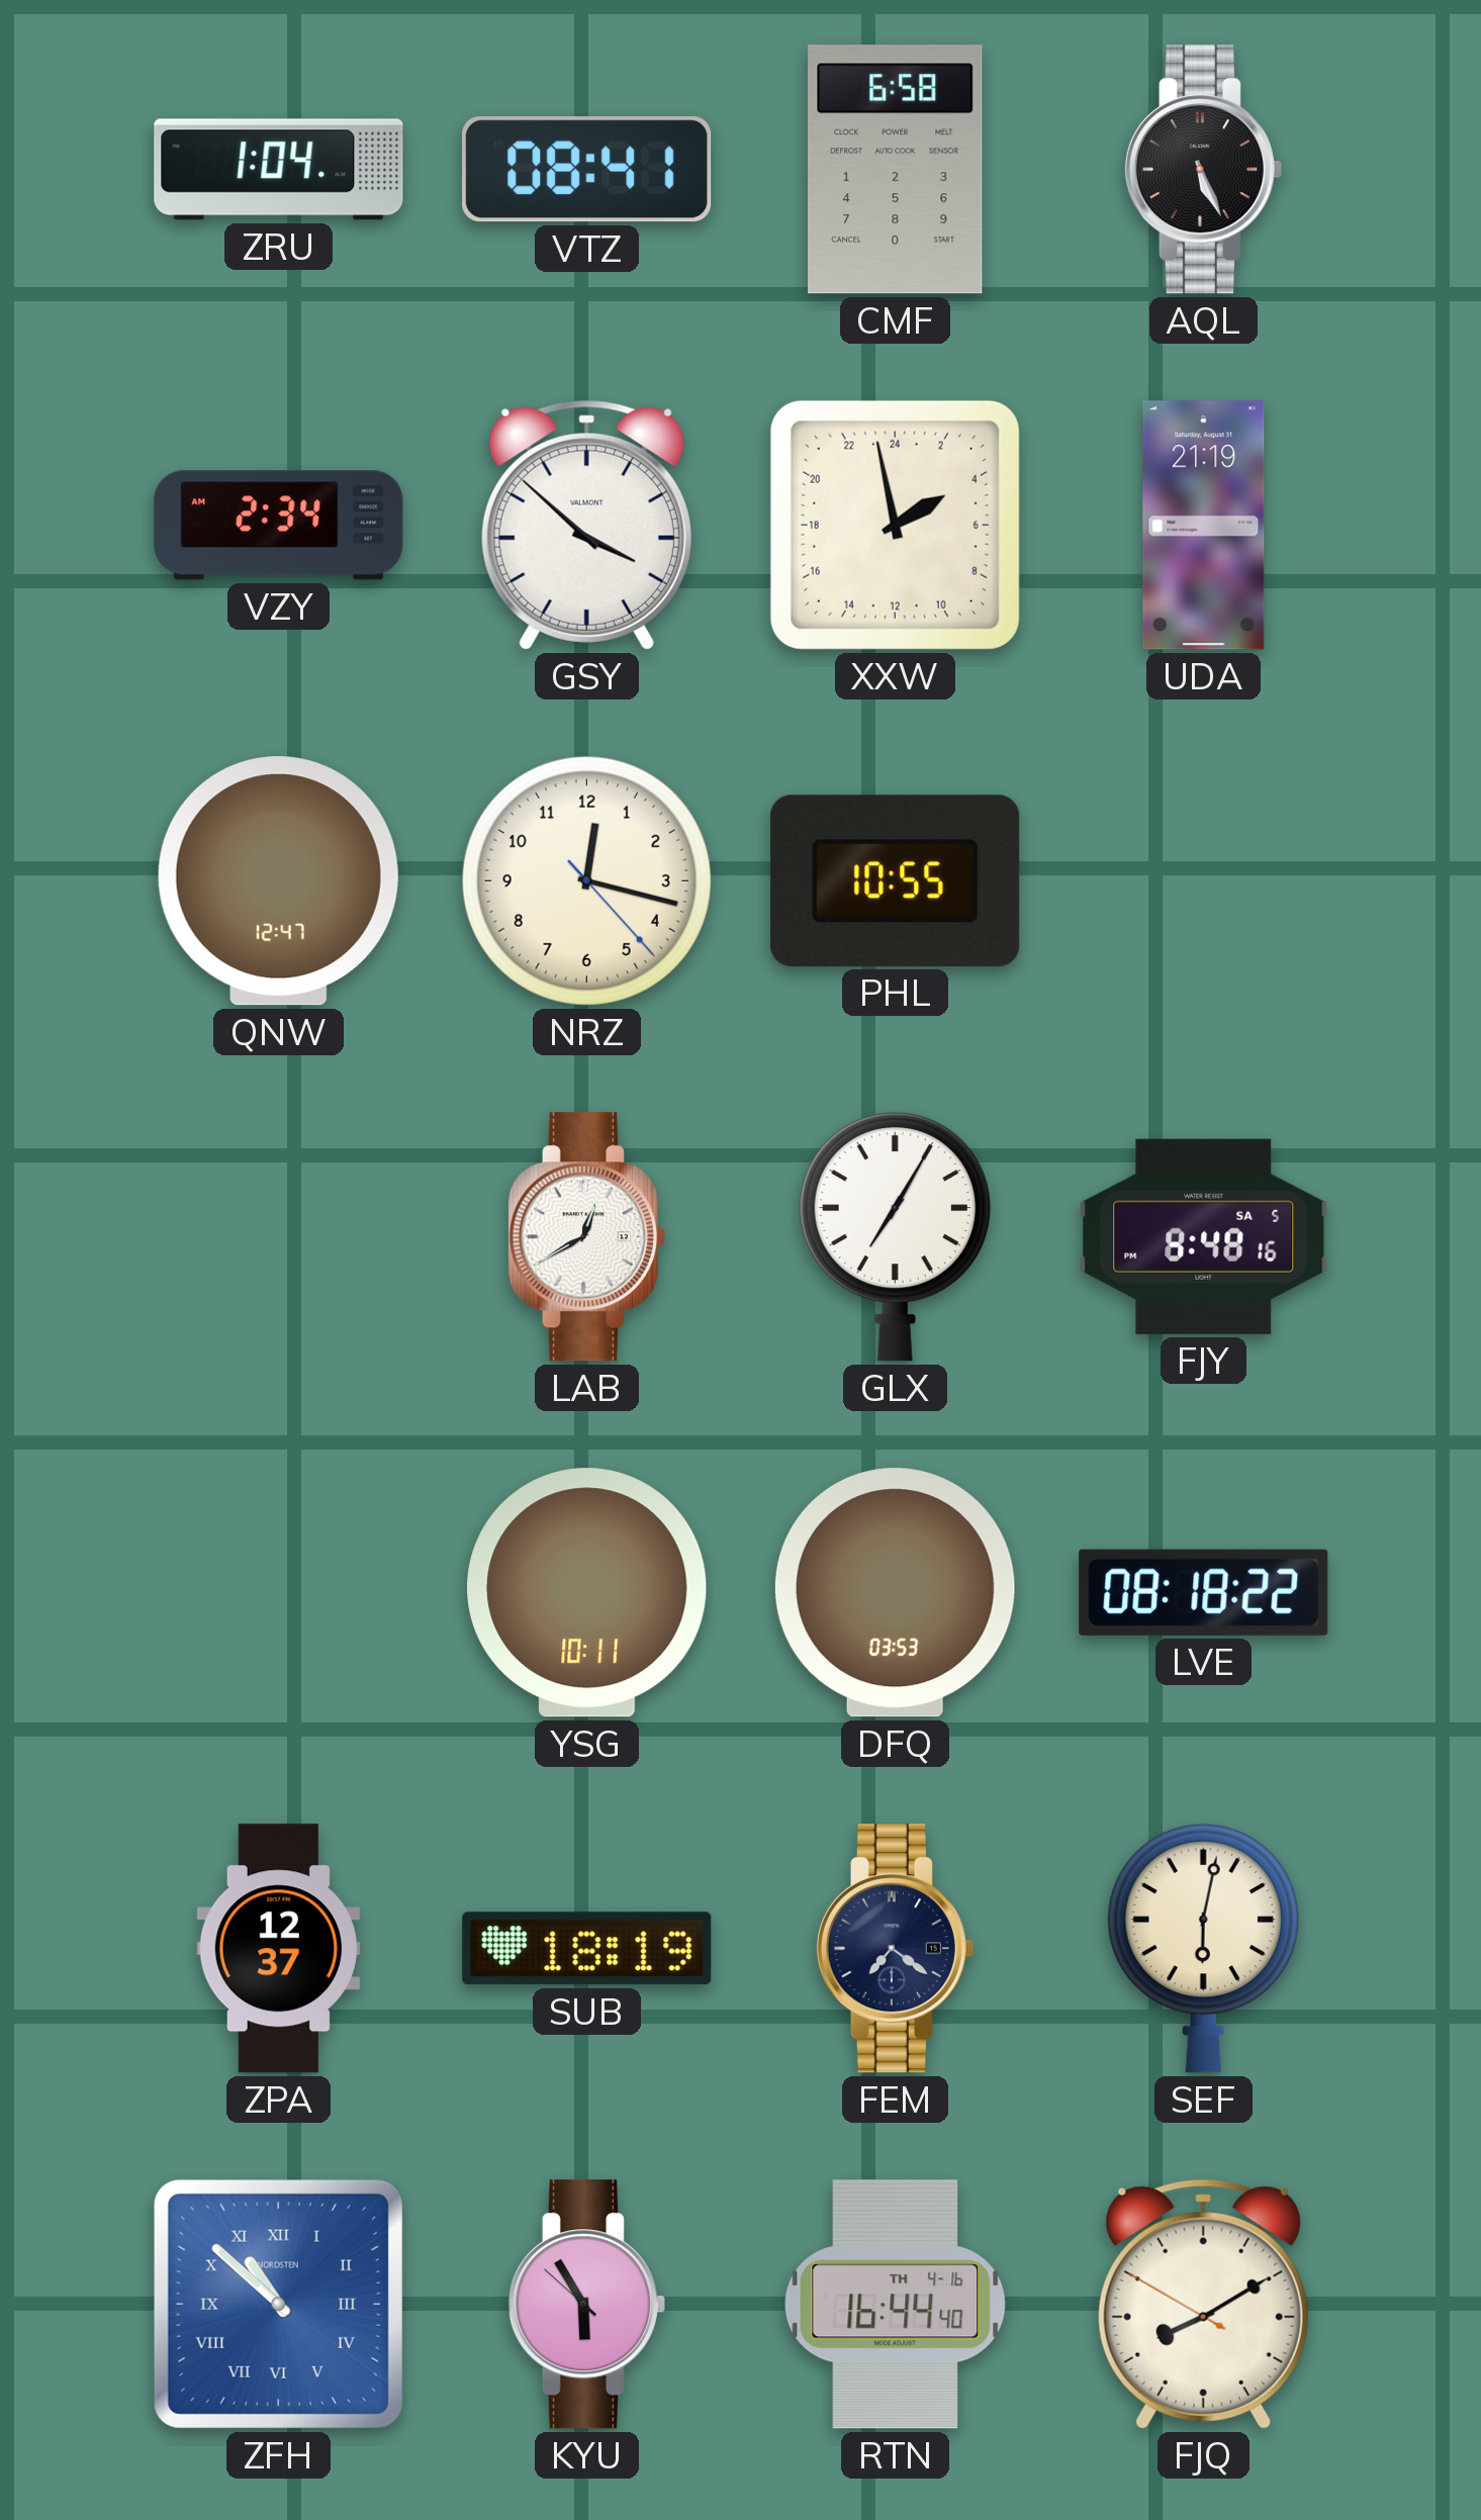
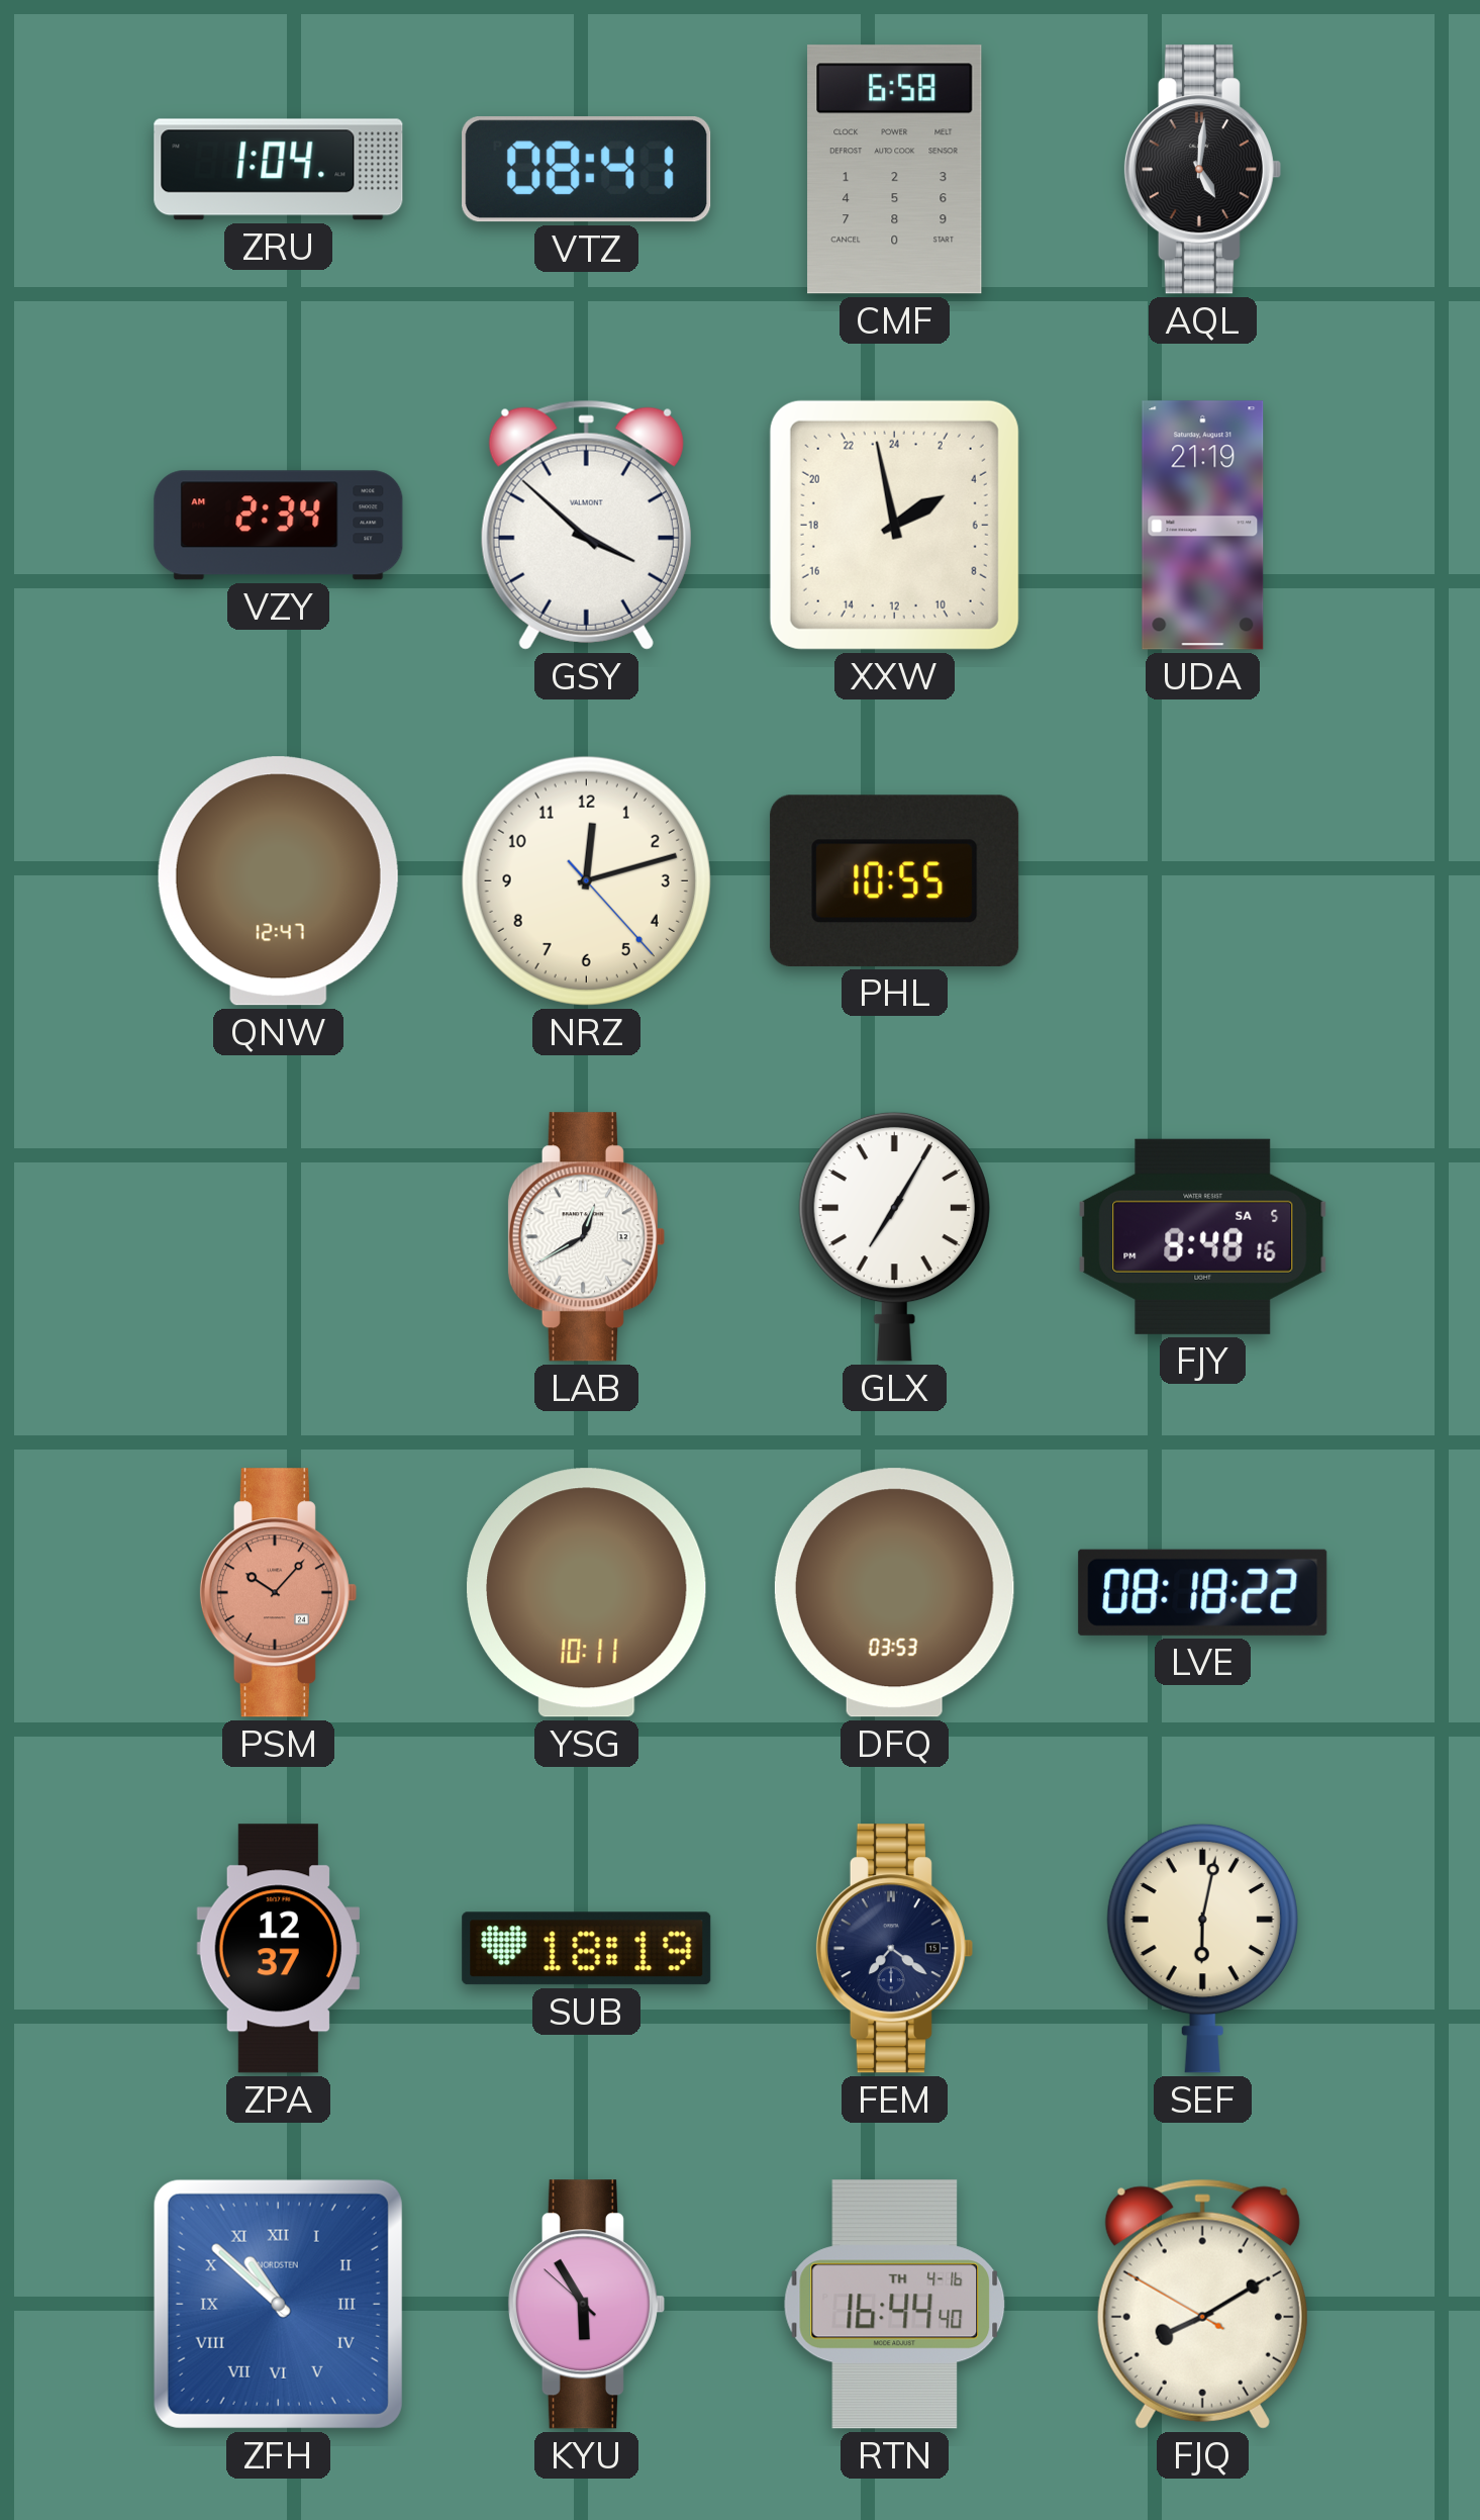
AQL: 5:26 -> 5:01 (1202, 170)
NRZ: 12:17 -> 12:12 (586, 880)
PSM: none -> 10:07 (278, 1593)
